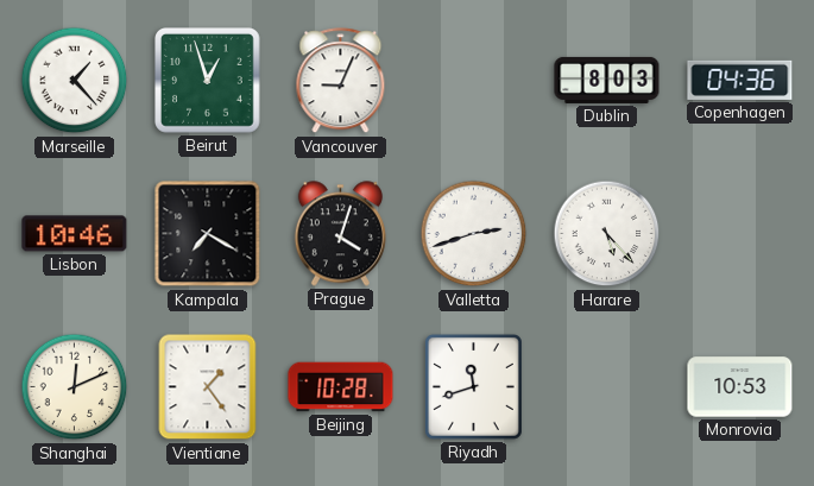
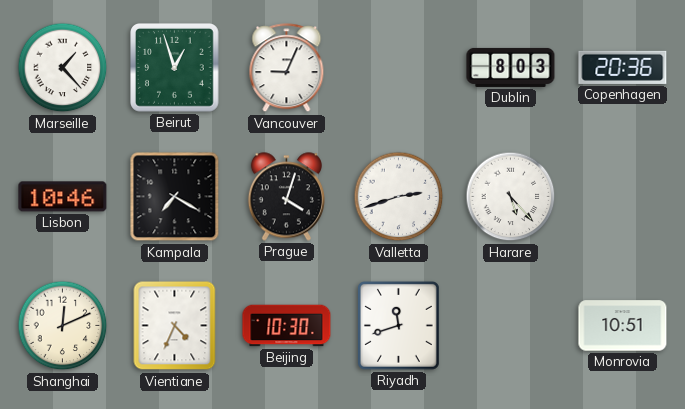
Copenhagen: 04:36 -> 20:36 (623, 67)
Vientiane: 1:24 -> 4:34 (175, 326)
Beijing: 10:28 -> 10:30 (287, 326)
Monrovia: 10:53 -> 10:51 (623, 326)
